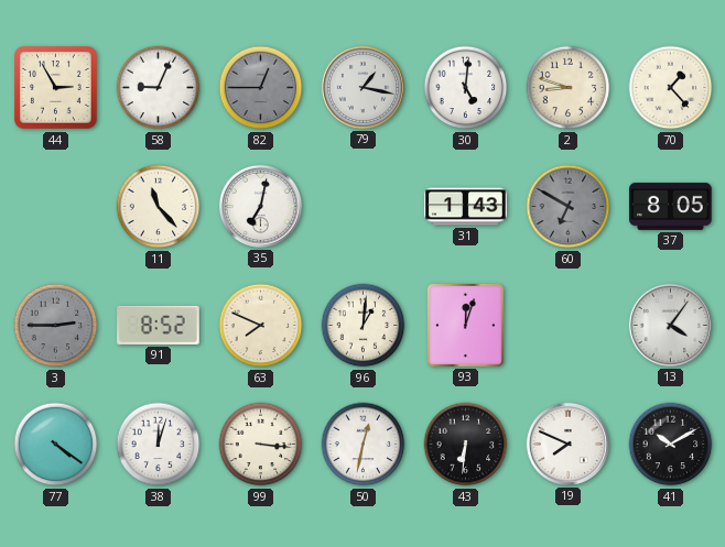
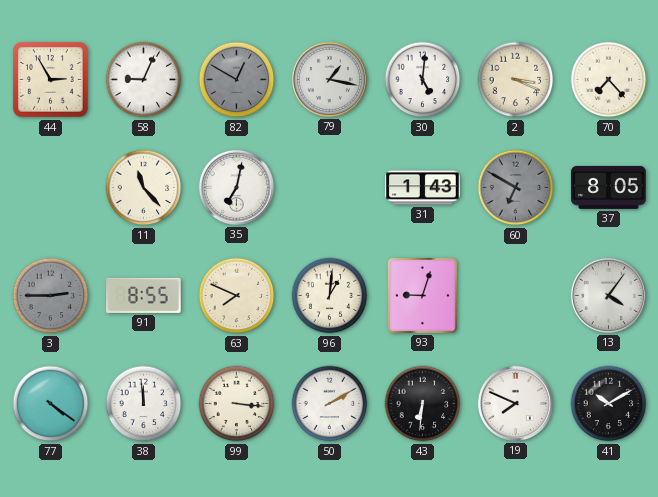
82: 12:45 -> 12:50 (237, 80)
2: 8:48 -> 3:19 (516, 80)
70: 1:23 -> 7:23 (609, 80)
91: 8:52 -> 8:55 (144, 295)
93: 12:03 -> 9:03 (422, 295)
38: 12:03 -> 11:59 (144, 404)
50: 12:32 -> 2:10 (330, 404)
